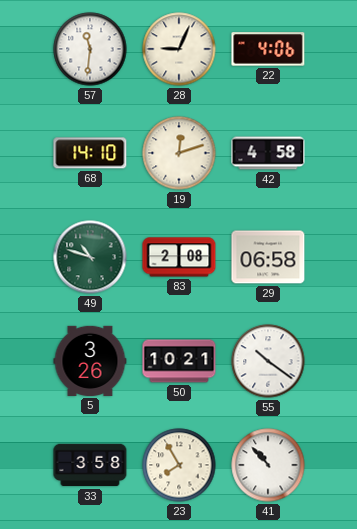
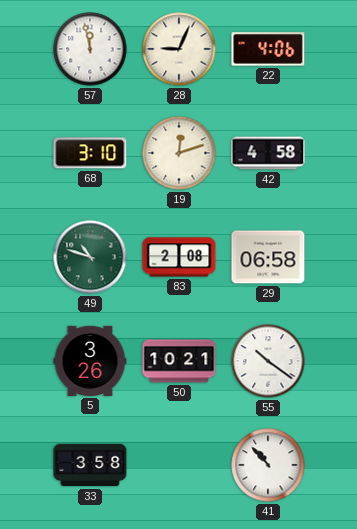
57: 11:31 -> 11:58 (90, 49)
68: 14:10 -> 3:10 (90, 153)
23: 7:55 -> none (179, 465)
